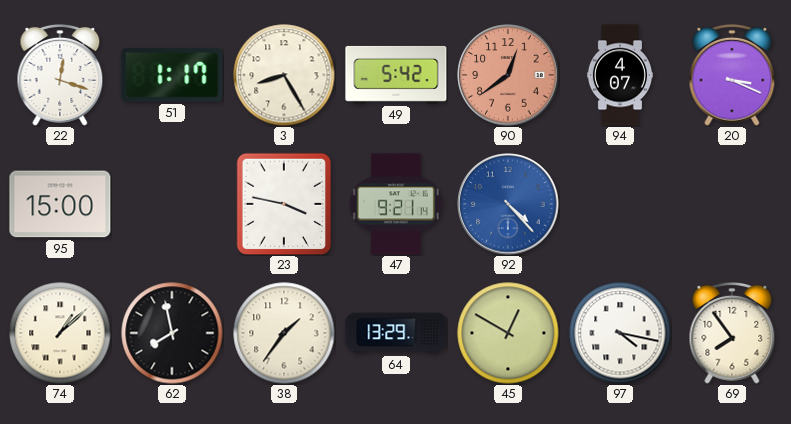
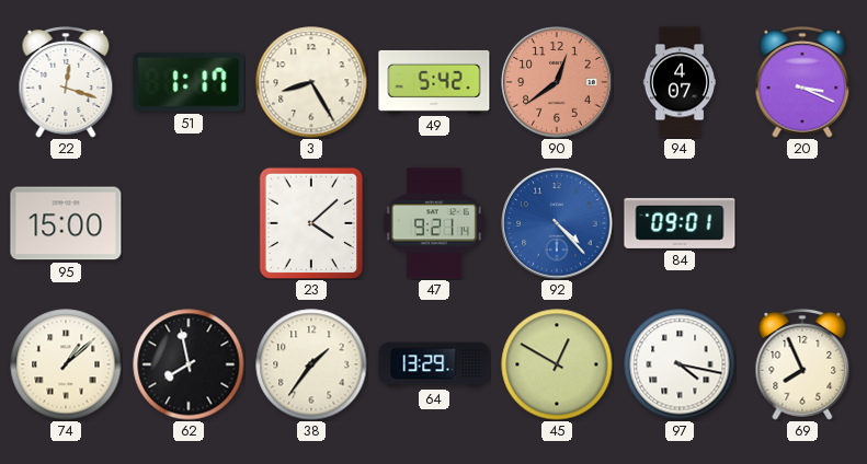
23: 3:47 -> 4:08 (310, 223)
84: none -> 09:01 (680, 223)
69: 7:54 -> 7:56 (802, 364)
